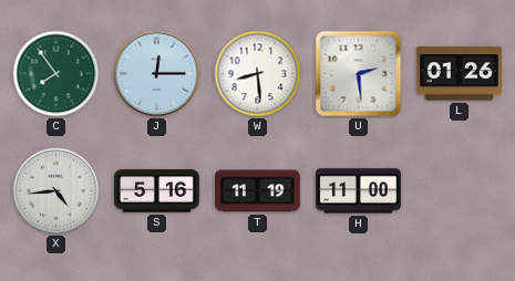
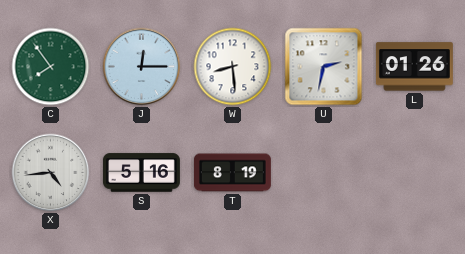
U: 2:29 -> 2:32 (324, 67)
T: 11:19 -> 8:19 (232, 173)
H: 11:00 -> none (358, 191)
